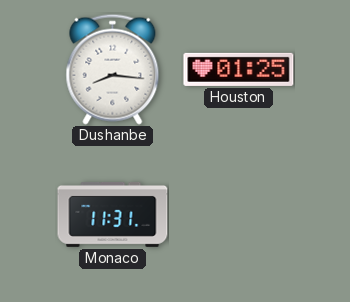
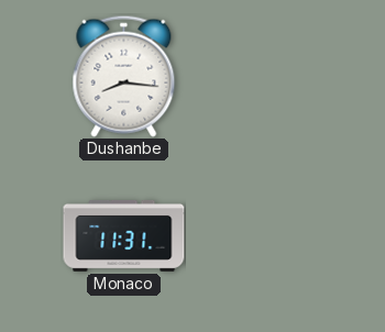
Houston: 01:25 -> none (239, 69)
